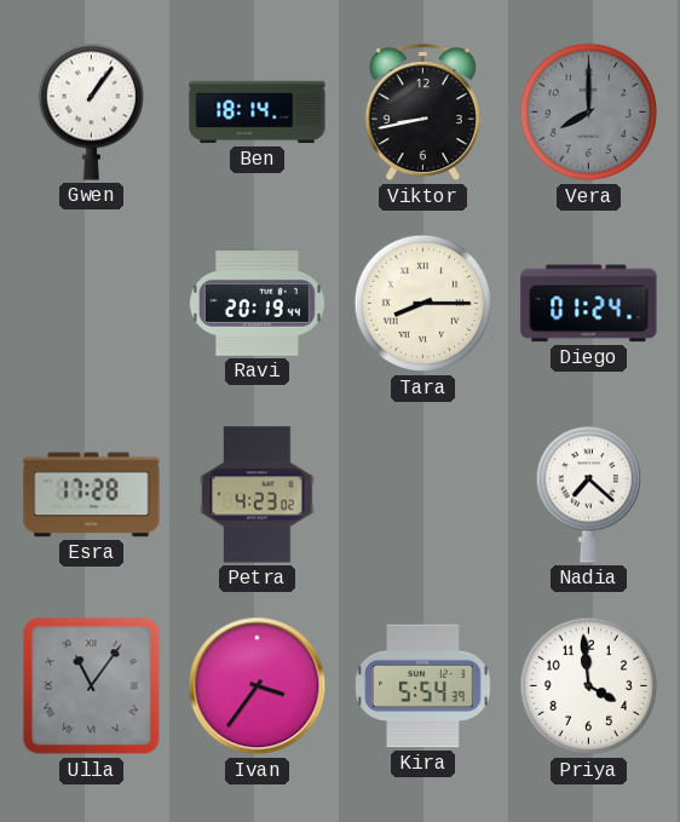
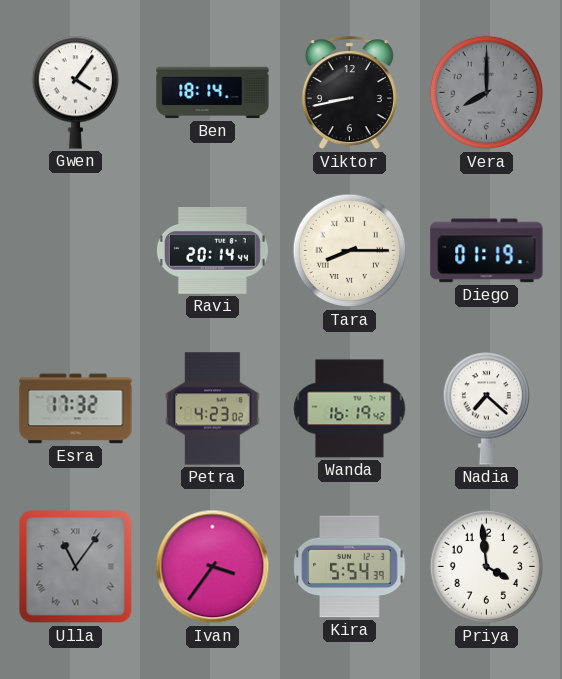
Gwen: 1:06 -> 4:06 (75, 92)
Ravi: 20:19 -> 20:14 (212, 251)
Diego: 01:24 -> 01:19 (487, 251)
Esra: 17:28 -> 17:32 (76, 409)
Wanda: none -> 16:19 (350, 409)
